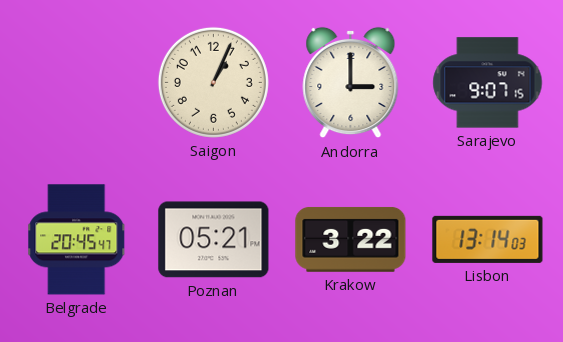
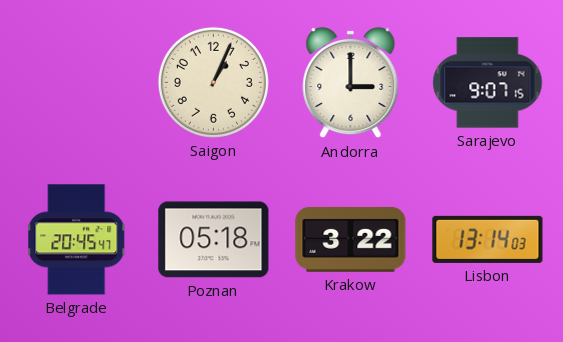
Poznan: 05:21 -> 05:18 (214, 240)
